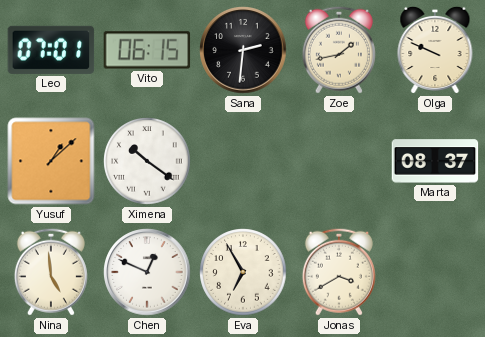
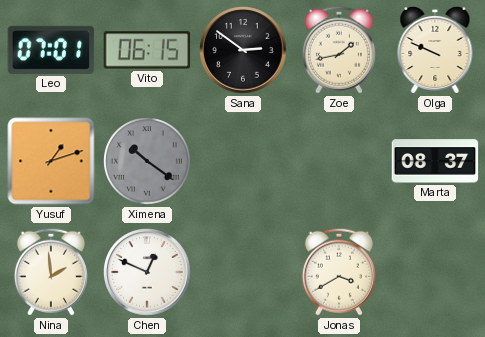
Sana: 2:31 -> 2:51 (243, 50)
Yusuf: 1:08 -> 1:12 (51, 161)
Ximena dial: white -> grey (147, 161)
Nina: 4:59 -> 1:59 (51, 272)
Eva: 6:55 -> none (243, 272)
